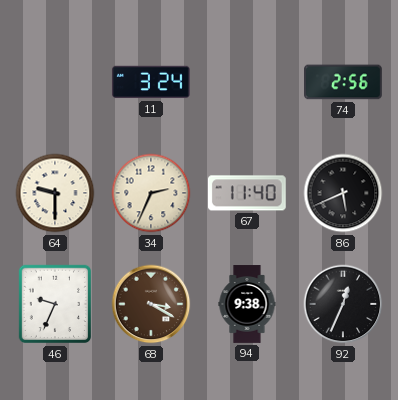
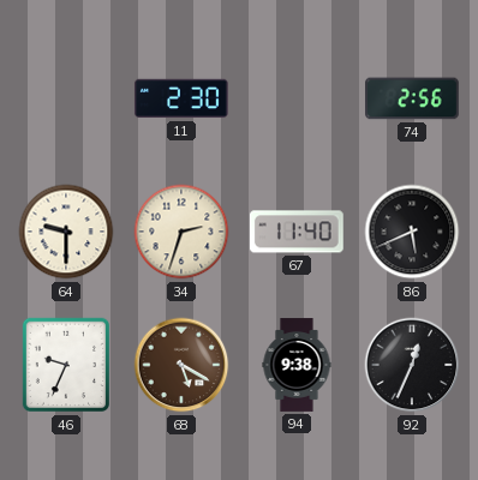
11: 3:24 -> 2:30 (181, 98)
34: 2:34 -> 2:33 (181, 232)
68: 3:20 -> 5:20 (181, 365)
